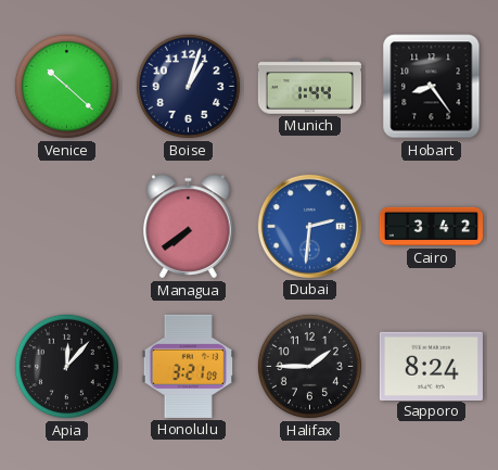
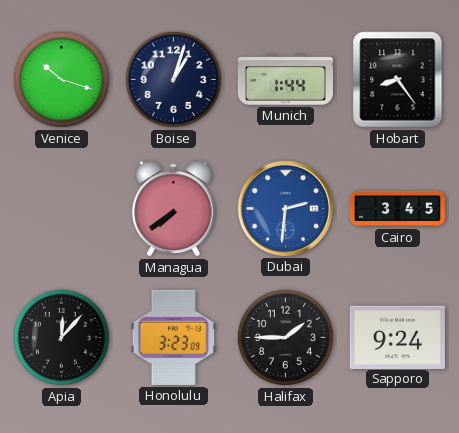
Venice: 10:22 -> 10:18 (61, 79)
Cairo: 3:42 -> 3:45 (397, 209)
Honolulu: 3:21 -> 3:23 (173, 337)
Sapporo: 8:24 -> 9:24 (397, 337)
